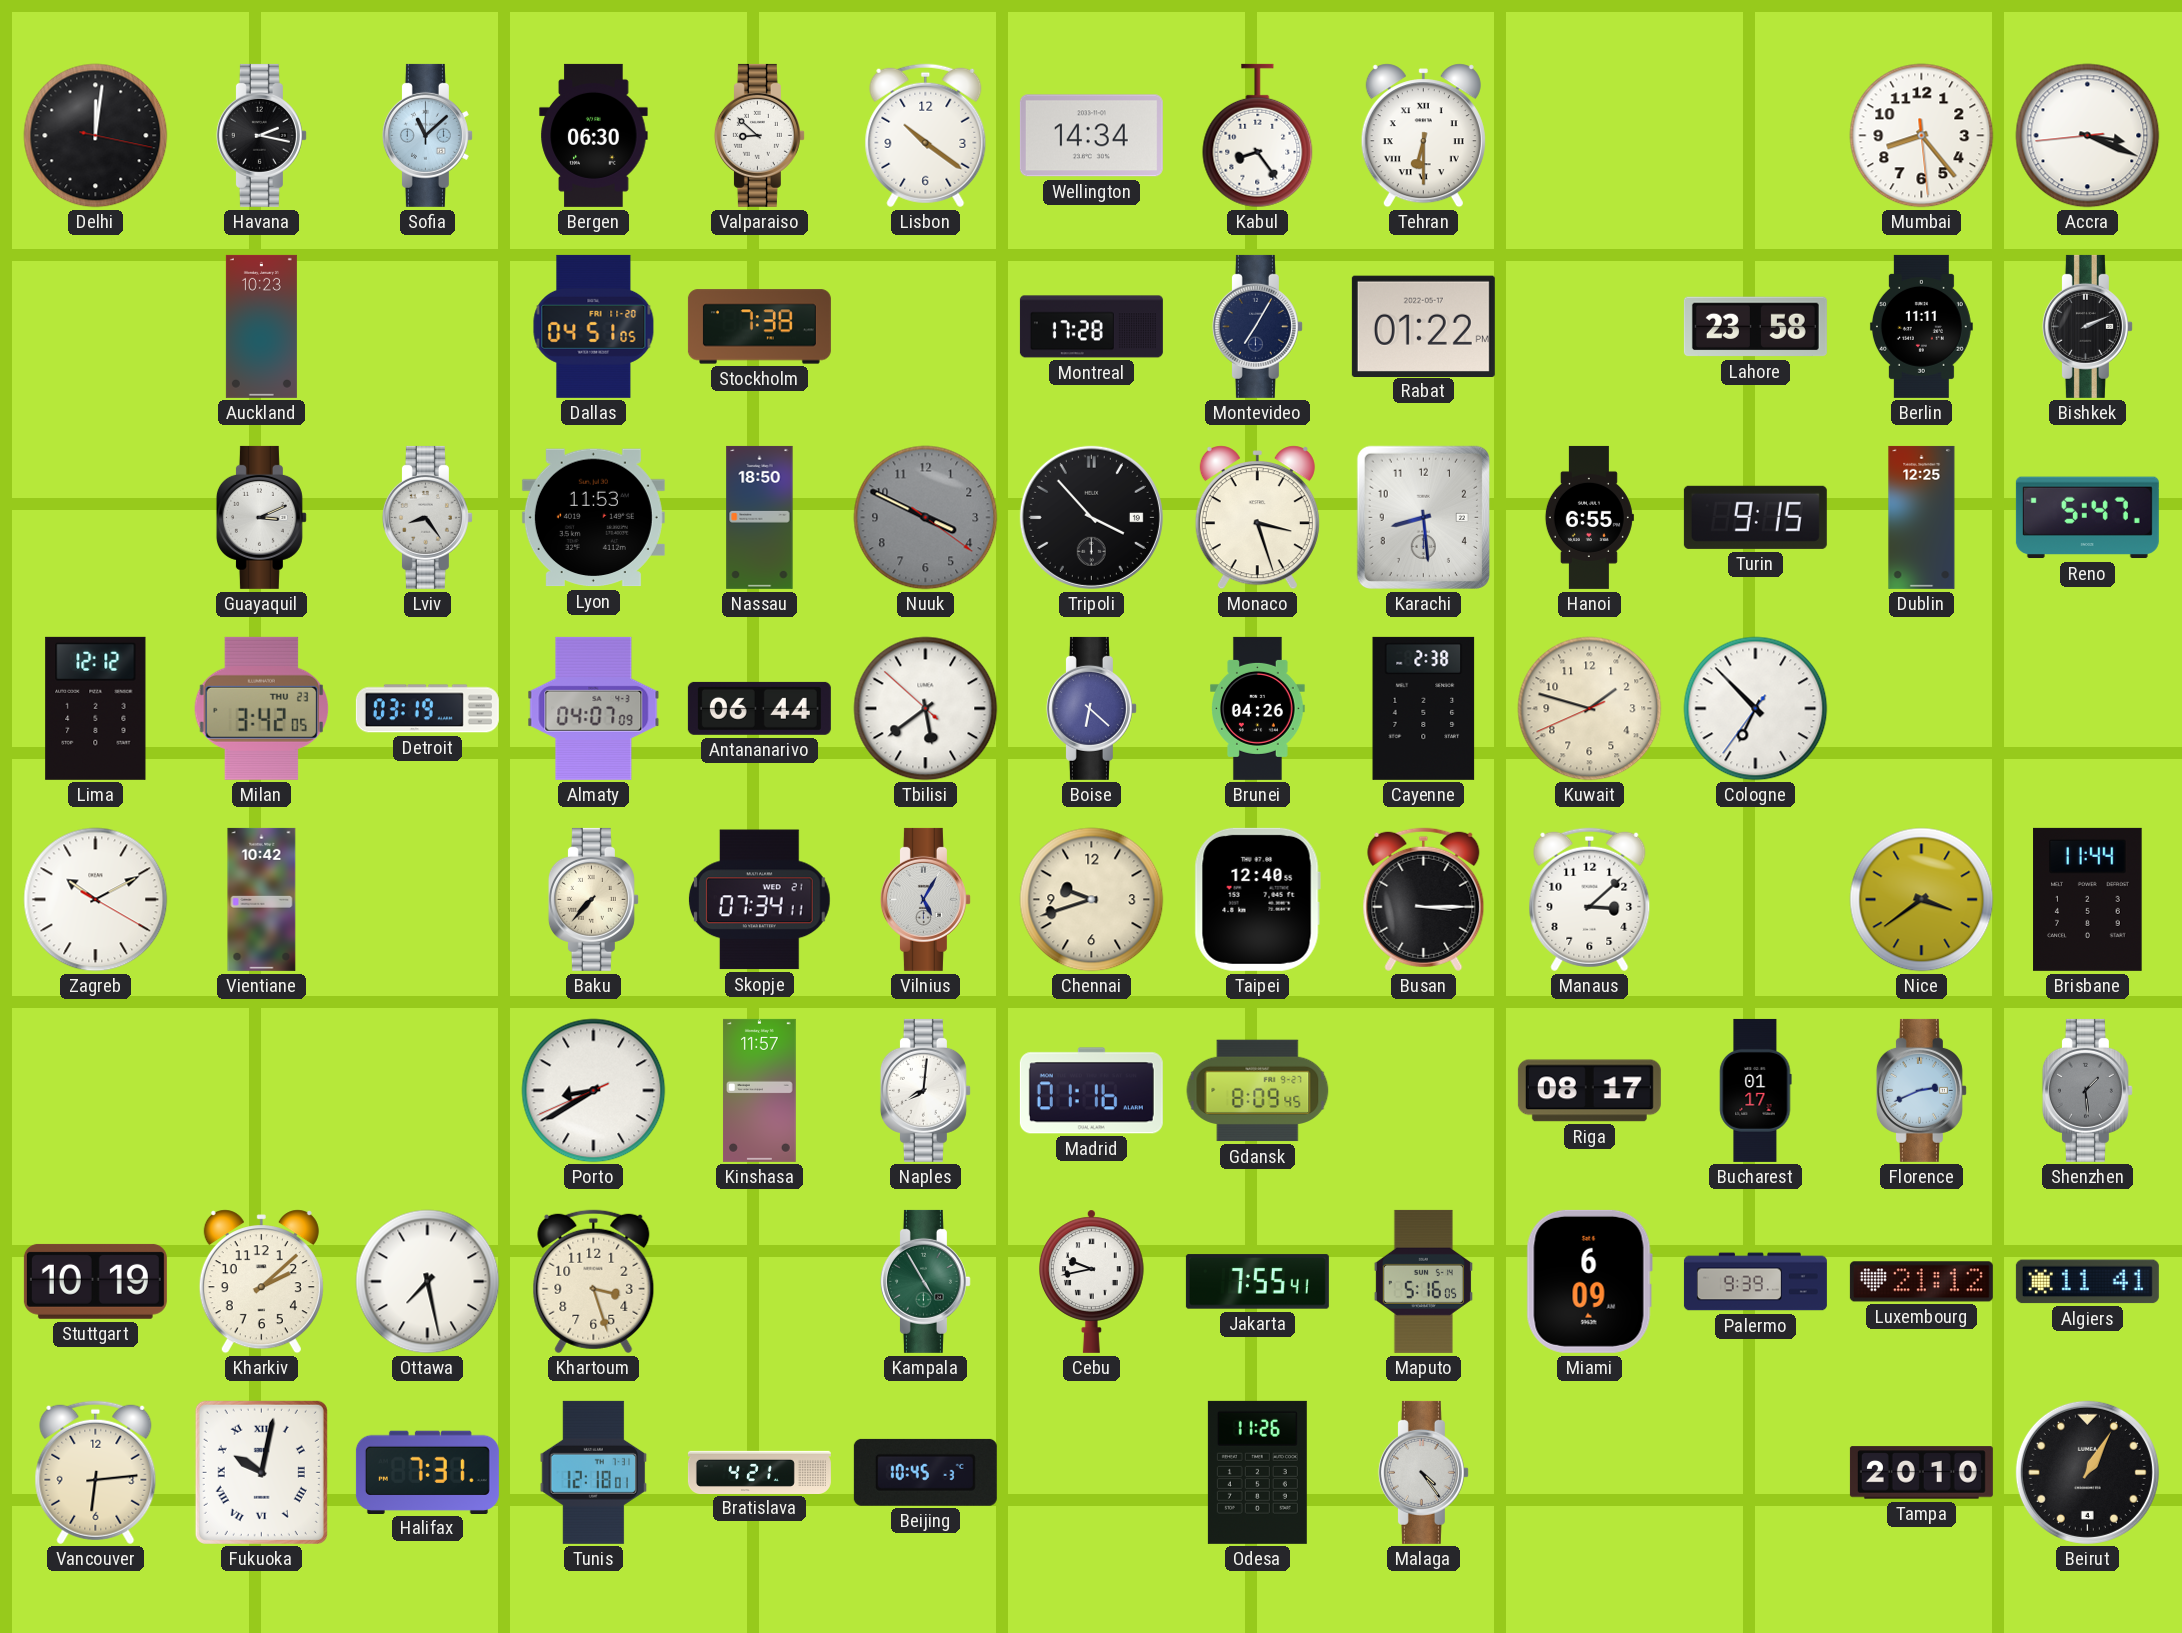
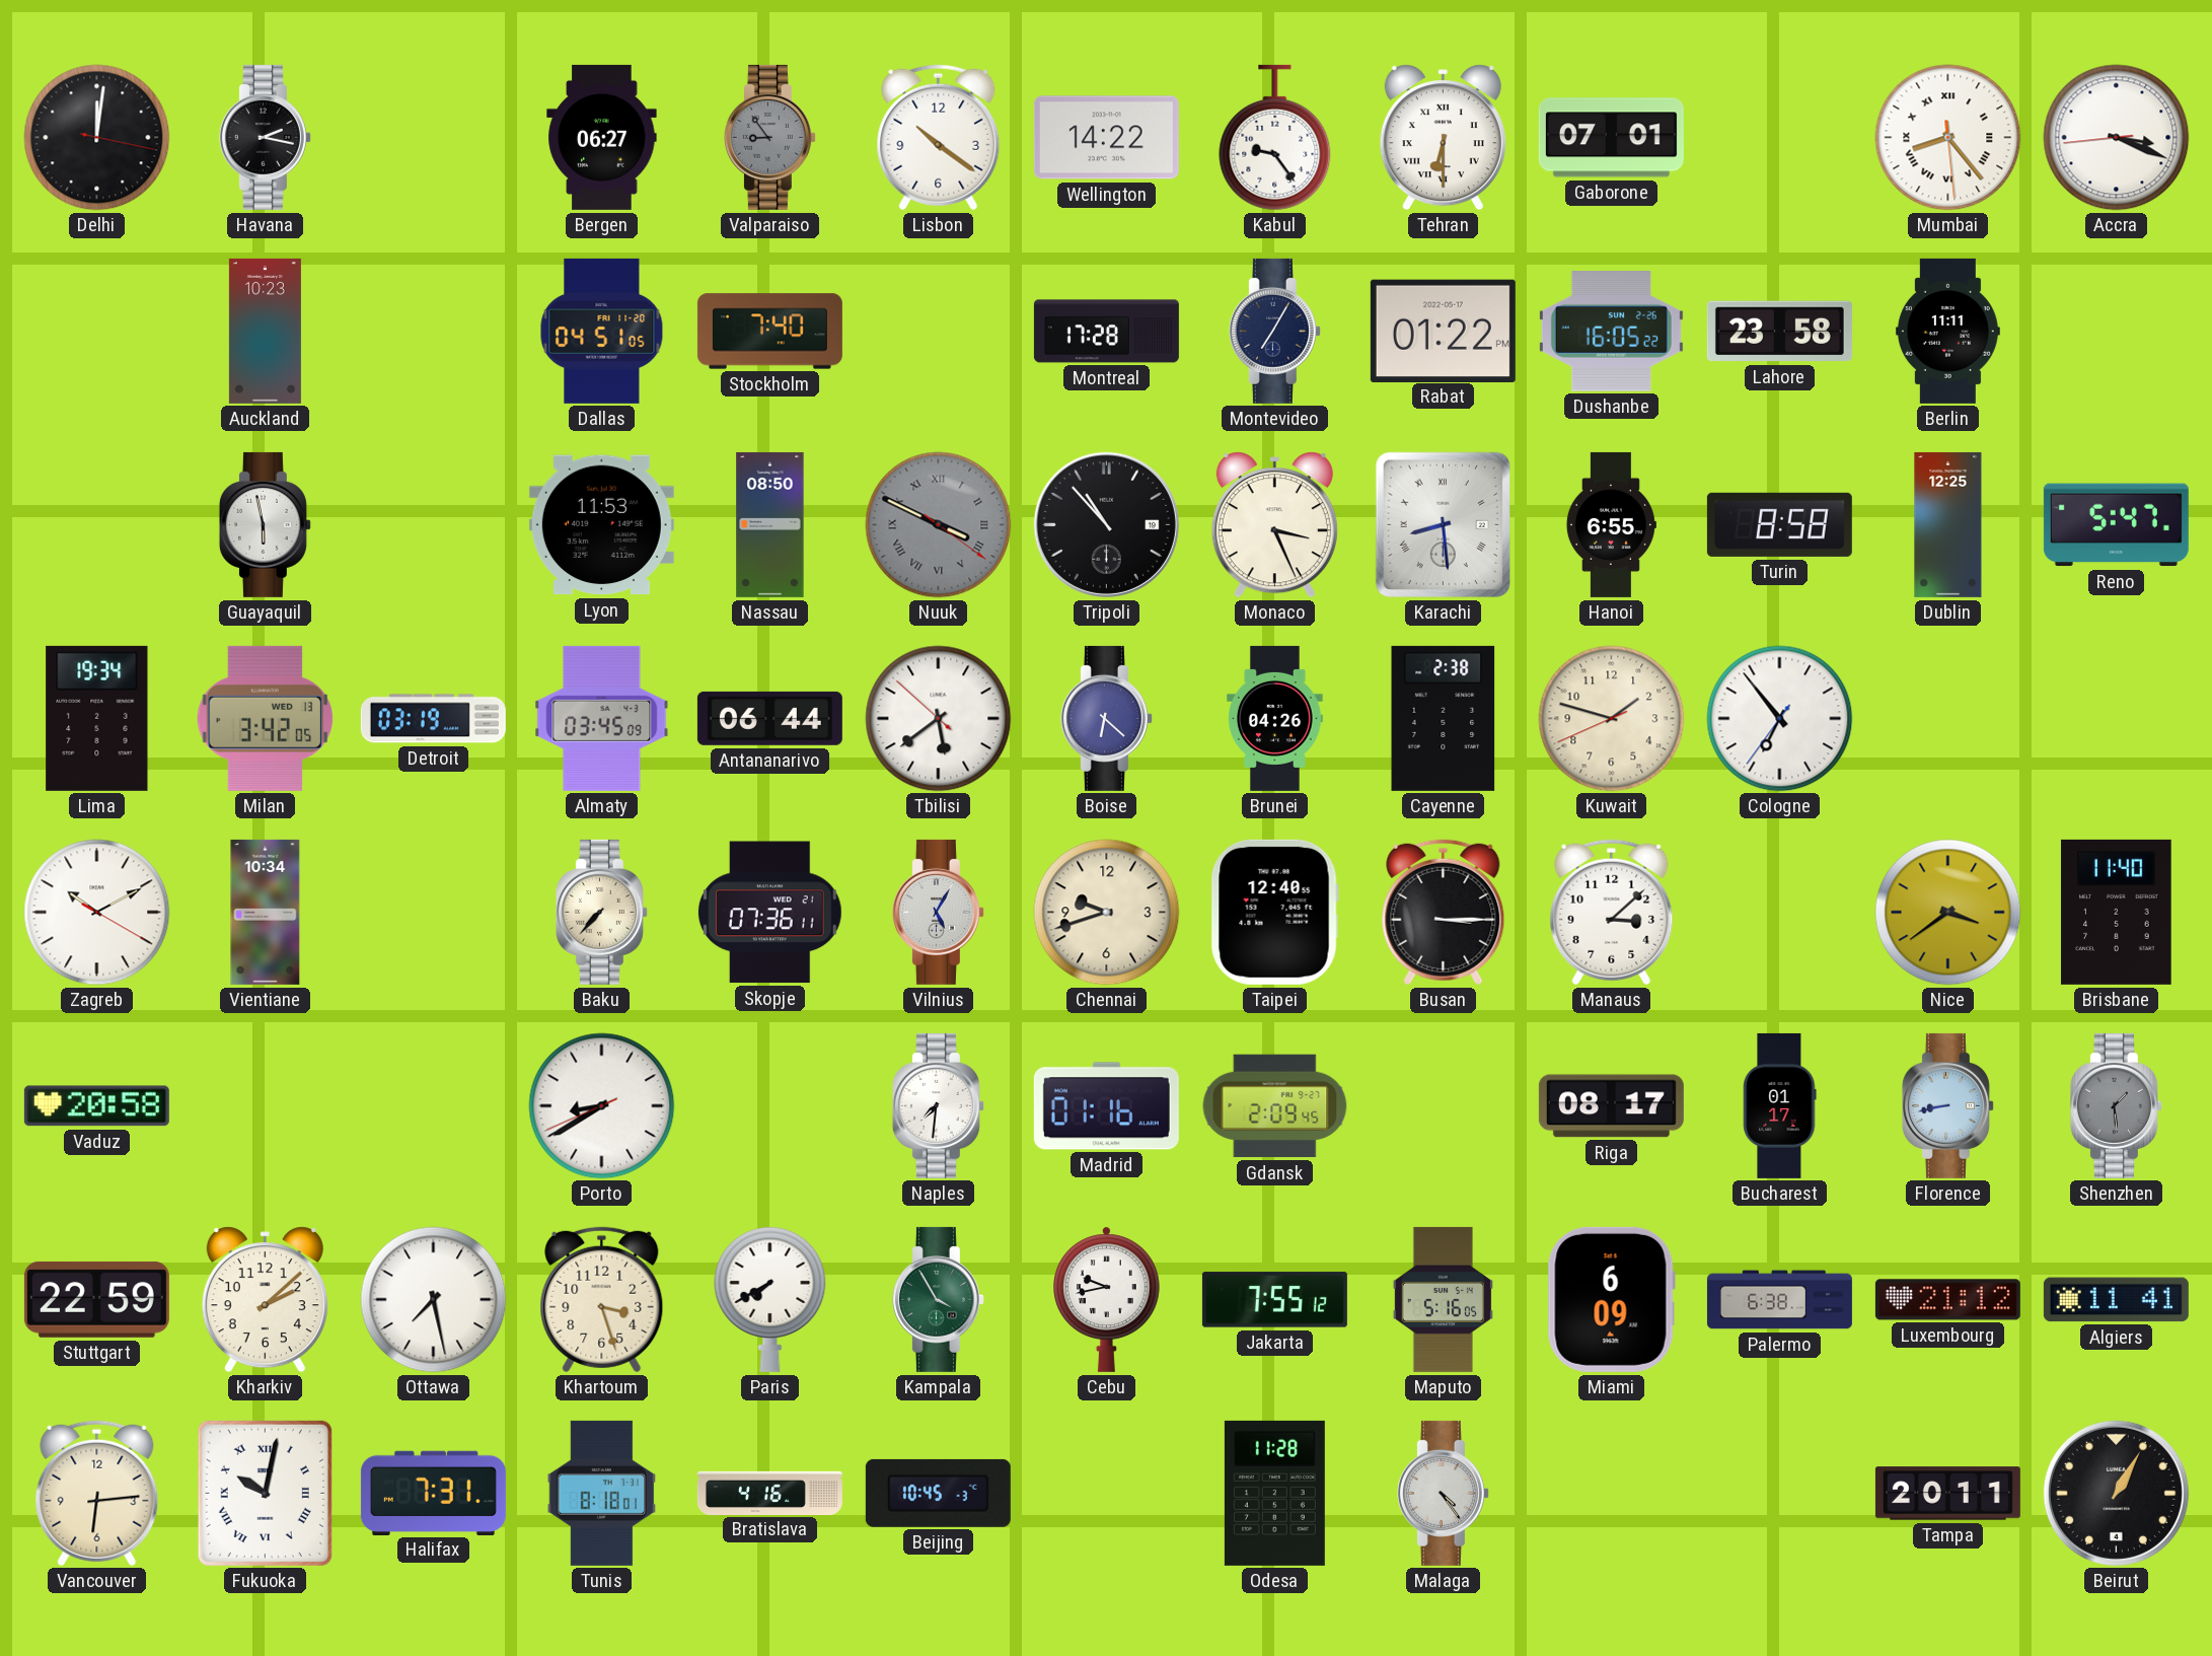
Sofia: 11:08 -> none (427, 135)
Bergen: 06:30 -> 06:27 (602, 137)
Valparaiso: 8:52 -> 8:54 (769, 137)
Valparaiso dial: white -> grey (769, 137)
Wellington: 14:34 -> 14:22 (1106, 138)
Kabul: 8:24 -> 9:24 (1275, 138)
Gaborone: none -> 07:01 (1611, 138)
Mumbai numerals: Arabic -> Roman (1948, 138)
Stockholm: 7:38 -> 7:40 (769, 332)
Dushanbe: none -> 16:05 (1611, 332)
Bishkek: 2:11 -> none (2087, 326)
Guayaquil: 3:11 -> 5:58 (265, 524)
Lviv: 8:24 -> none (427, 517)
Nassau: 18:50 -> 08:50 (770, 524)
Nuuk numerals: Arabic -> Roman (939, 525)
Tripoli: 3:53 -> 10:53 (1106, 524)
Monaco: 3:27 -> 3:26 (1274, 525)
Karachi numerals: Arabic -> Roman (1443, 524)
Turin: 9:15 -> 8:58 (1779, 524)
Lima: 12:12 -> 19:34 (97, 718)
Milan date: THU 23 -> WED 13 (265, 718)
Almaty: 04:07 -> 03:45 (602, 718)
Cologne: 6:52 -> 6:53 (1780, 719)
Vientiane: 10:42 -> 10:34 (266, 912)
Skopje: 07:34 -> 07:36 (769, 913)
Brisbane: 11:44 -> 11:40 (2117, 912)
Vaduz: none -> 20:58 (96, 1106)
Kinshasa: 11:57 -> none (759, 1090)
Naples: 8:01 -> 7:31 (938, 1105)
Gdansk: 8:09 -> 2:09 (1275, 1106)
Florence: 2:41 -> 8:43 (1947, 1105)
Stuttgart: 10:19 -> 22:59 (96, 1299)
Paris: none -> 7:40 (770, 1299)
Kampala: 4:55 -> 3:55 (938, 1299)
Jakarta: 7:55:41 -> 7:55:12 (1274, 1300)
Palermo: 9:39 -> 6:38 (1779, 1300)
Tunis: 12:18 -> 8:18 (602, 1493)
Bratislava: 4:21 -> 4:16 (769, 1493)
Odesa: 11:26 -> 11:28 (1274, 1493)
Tampa: 20:10 -> 20:11 (1947, 1494)
